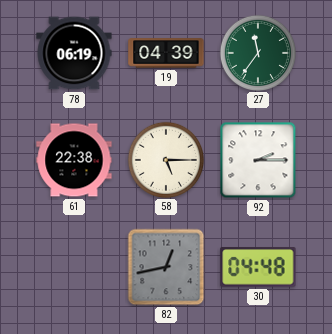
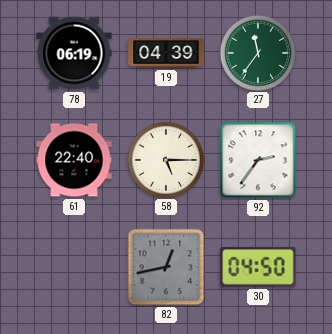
61: 22:38 -> 22:40 (74, 160)
92: 2:15 -> 2:36 (258, 160)
30: 04:48 -> 04:50 (258, 267)
